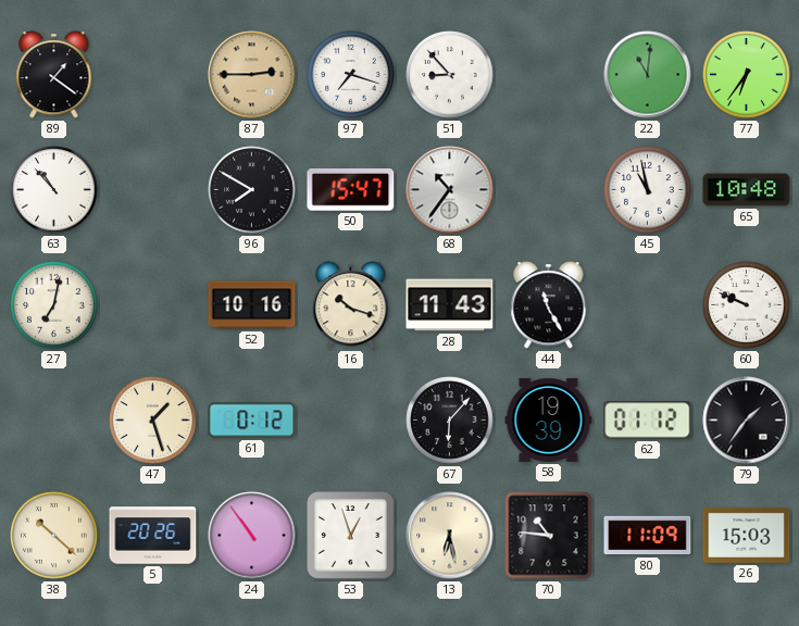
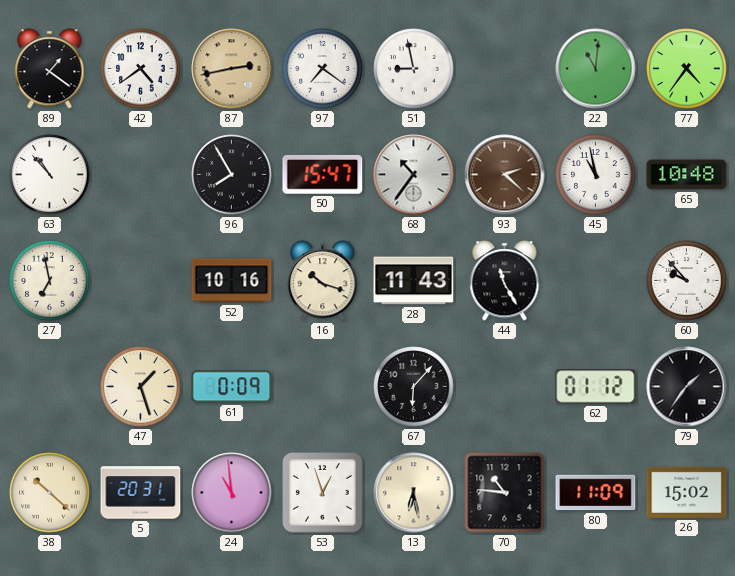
42: none -> 4:39 (141, 69)
87: 2:45 -> 2:43 (232, 69)
97: 7:18 -> 7:21 (323, 69)
51: 8:53 -> 8:58 (414, 69)
77: 6:36 -> 4:36 (687, 69)
96: 7:50 -> 7:55 (232, 175)
93: none -> 2:22 (505, 175)
27: 7:02 -> 6:58 (50, 281)
60: 9:49 -> 9:53 (687, 281)
61: 0:12 -> 0:09 (232, 387)
58: 19:39 -> none (549, 420)
5: 20:26 -> 20:31 (141, 493)
24: 10:54 -> 10:59 (232, 493)
26: 15:03 -> 15:02 (687, 492)
